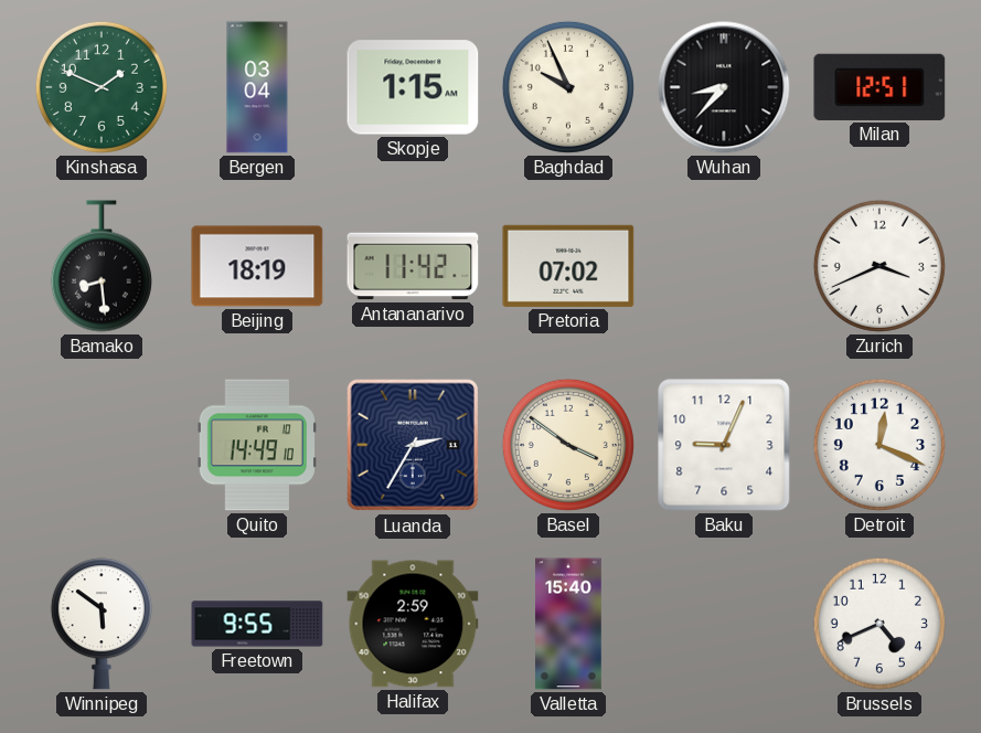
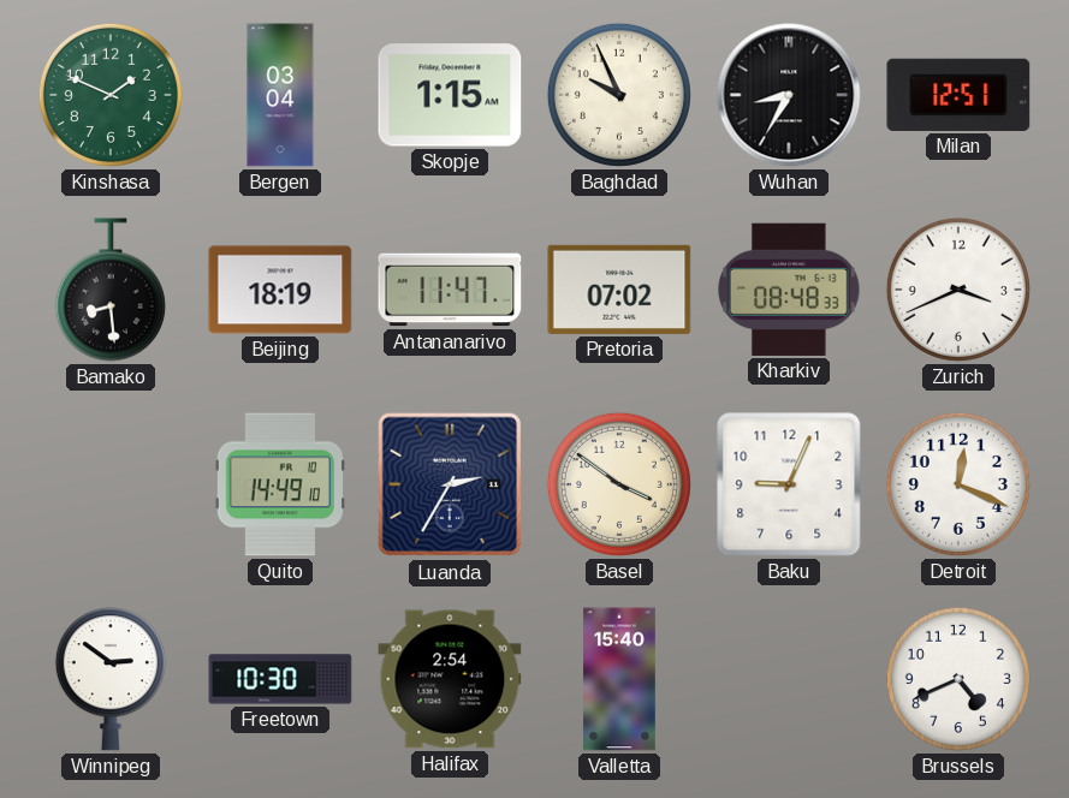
Wuhan: 8:37 -> 8:35 (789, 95)
Antananarivo: 11:42 -> 11:47 (450, 290)
Kharkiv: none -> 08:48 (790, 290)
Winnipeg: 5:51 -> 2:51 (111, 679)
Freetown: 9:55 -> 10:30 (280, 679)
Halifax: 2:59 -> 2:54 (450, 679)
